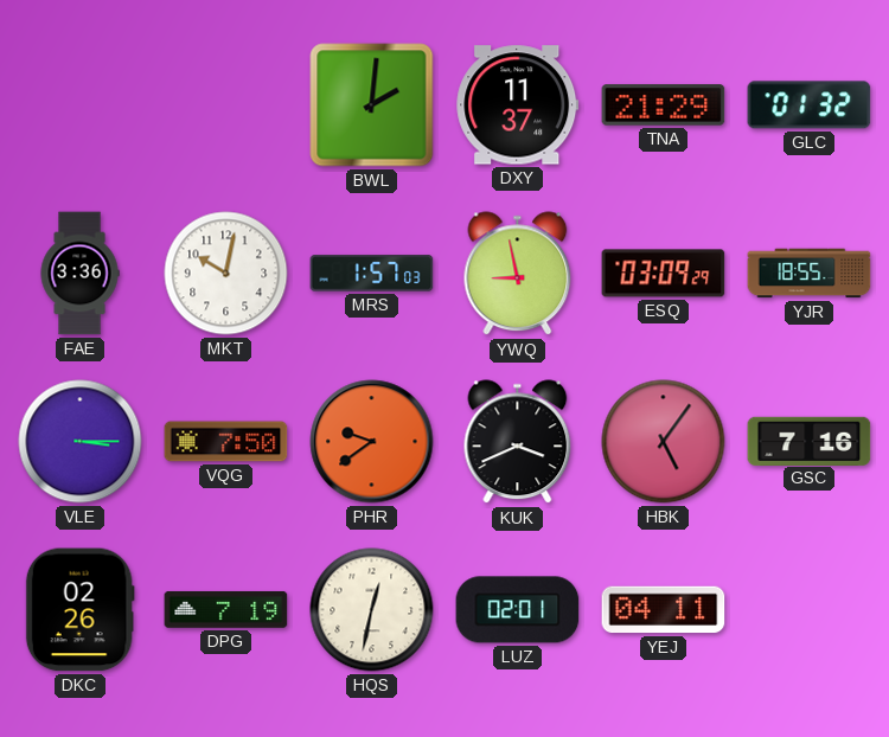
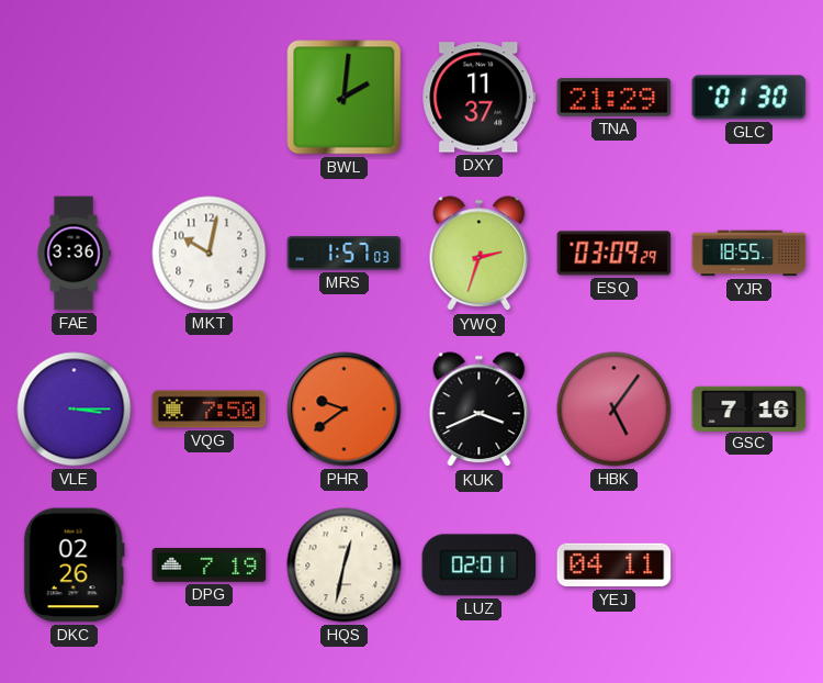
GLC: 01:32 -> 01:30 (749, 98)
YWQ: 8:58 -> 2:33 (480, 254)
